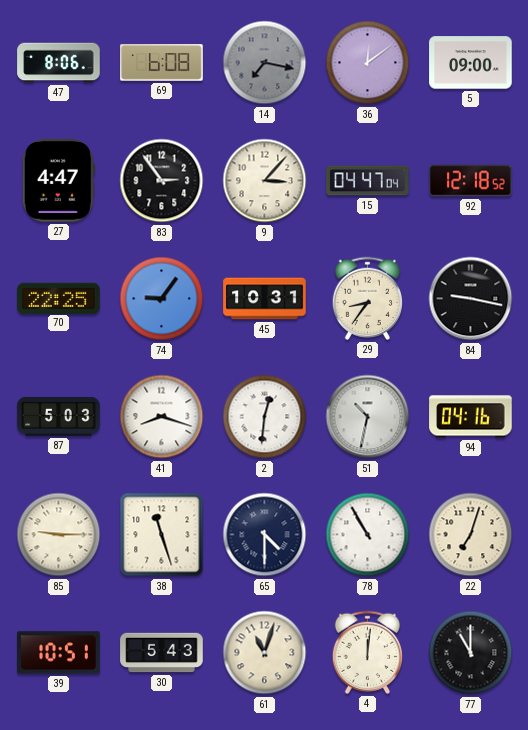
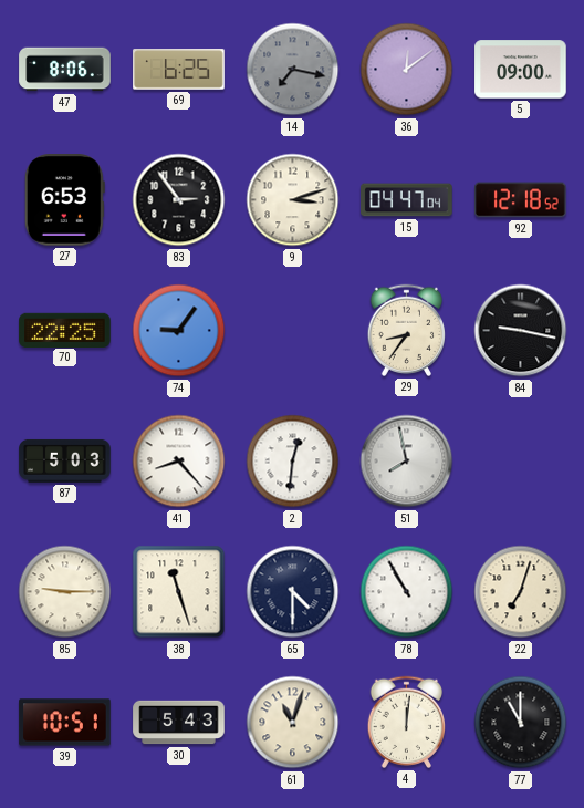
69: 6:08 -> 6:25 (179, 70)
27: 4:47 -> 6:53 (64, 200)
9: 3:07 -> 3:12 (293, 200)
45: 10:31 -> none (265, 299)
41: 8:18 -> 8:23 (179, 462)
51: 10:32 -> 7:58 (407, 462)
94: 04:16 -> none (471, 417)
